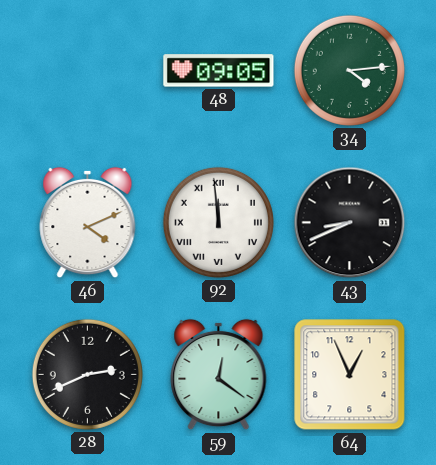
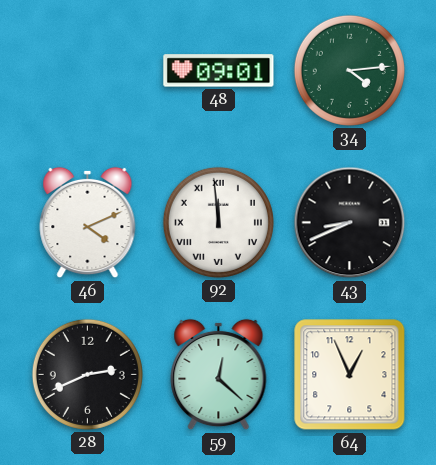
48: 09:05 -> 09:01 (219, 71)
59: 12:21 -> 12:22 (219, 375)
